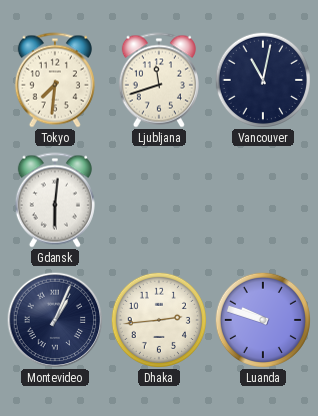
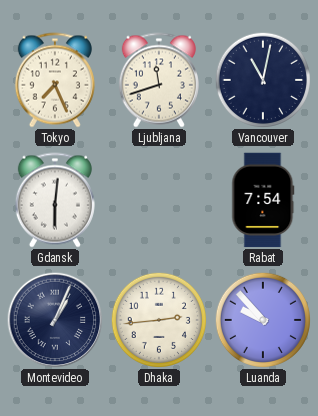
Tokyo: 7:31 -> 7:26 (55, 80)
Rabat: none -> 7:54 (263, 200)
Luanda: 9:48 -> 9:53 (262, 319)
